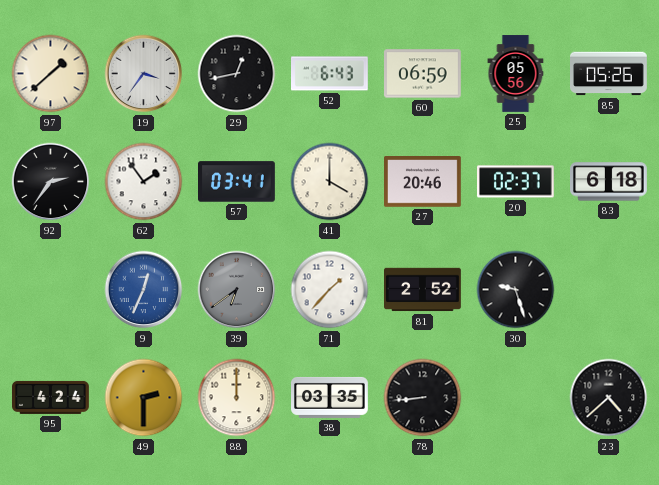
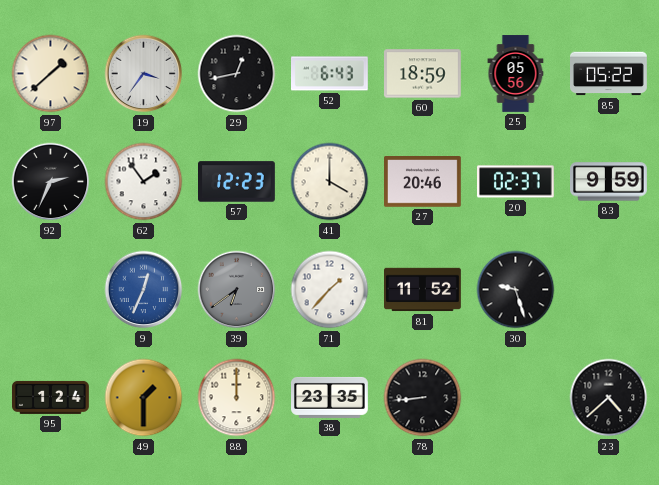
60: 06:59 -> 18:59 (423, 74)
85: 05:26 -> 05:22 (609, 74)
92: 2:36 -> 2:34 (51, 182)
57: 03:41 -> 12:23 (237, 182)
83: 6:18 -> 9:59 (609, 182)
81: 2:52 -> 11:52 (423, 290)
95: 4:24 -> 1:24 (51, 397)
49: 2:30 -> 1:30 (144, 398)
38: 03:35 -> 23:35 (330, 397)
